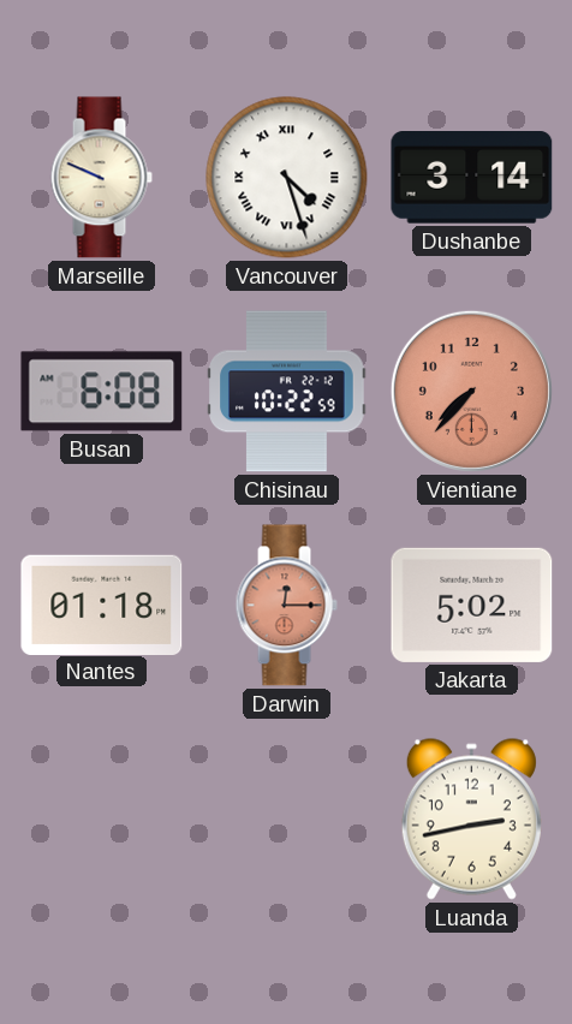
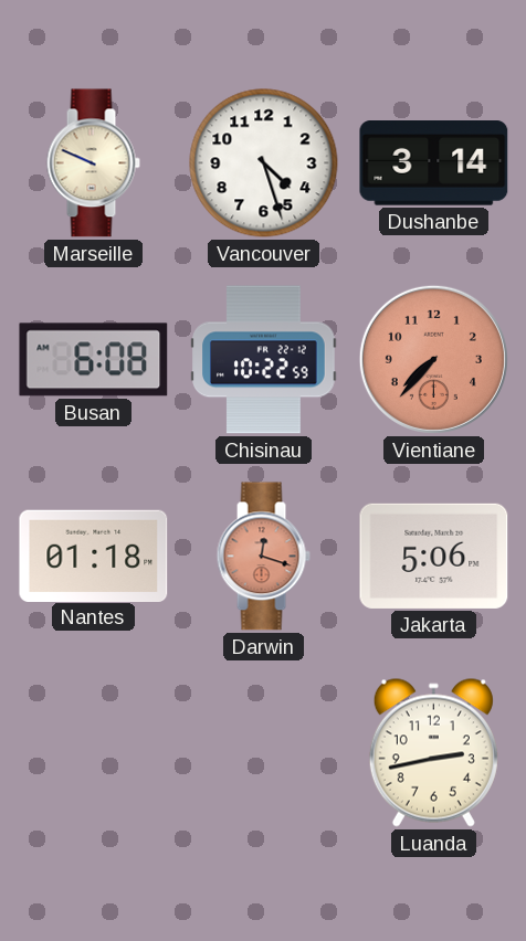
Vancouver numerals: Roman -> Arabic (264, 163)
Darwin: 12:15 -> 12:18 (263, 557)
Jakarta: 5:02 -> 5:06 (434, 556)
